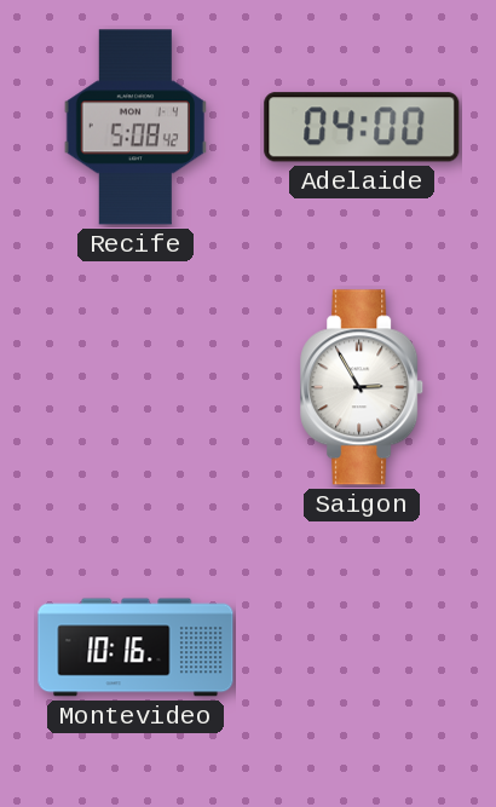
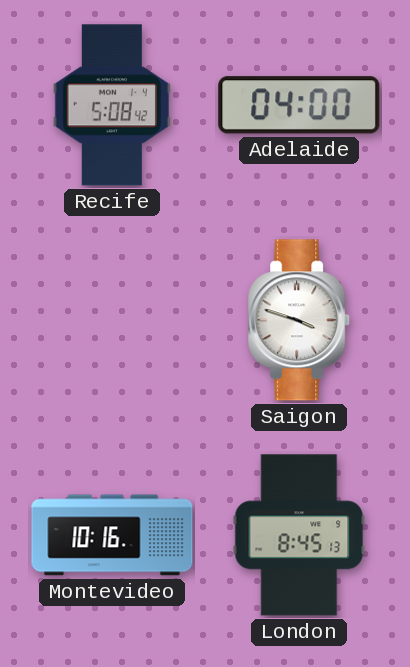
Saigon: 2:55 -> 3:48 (300, 320)
London: none -> 8:45 (299, 535)
